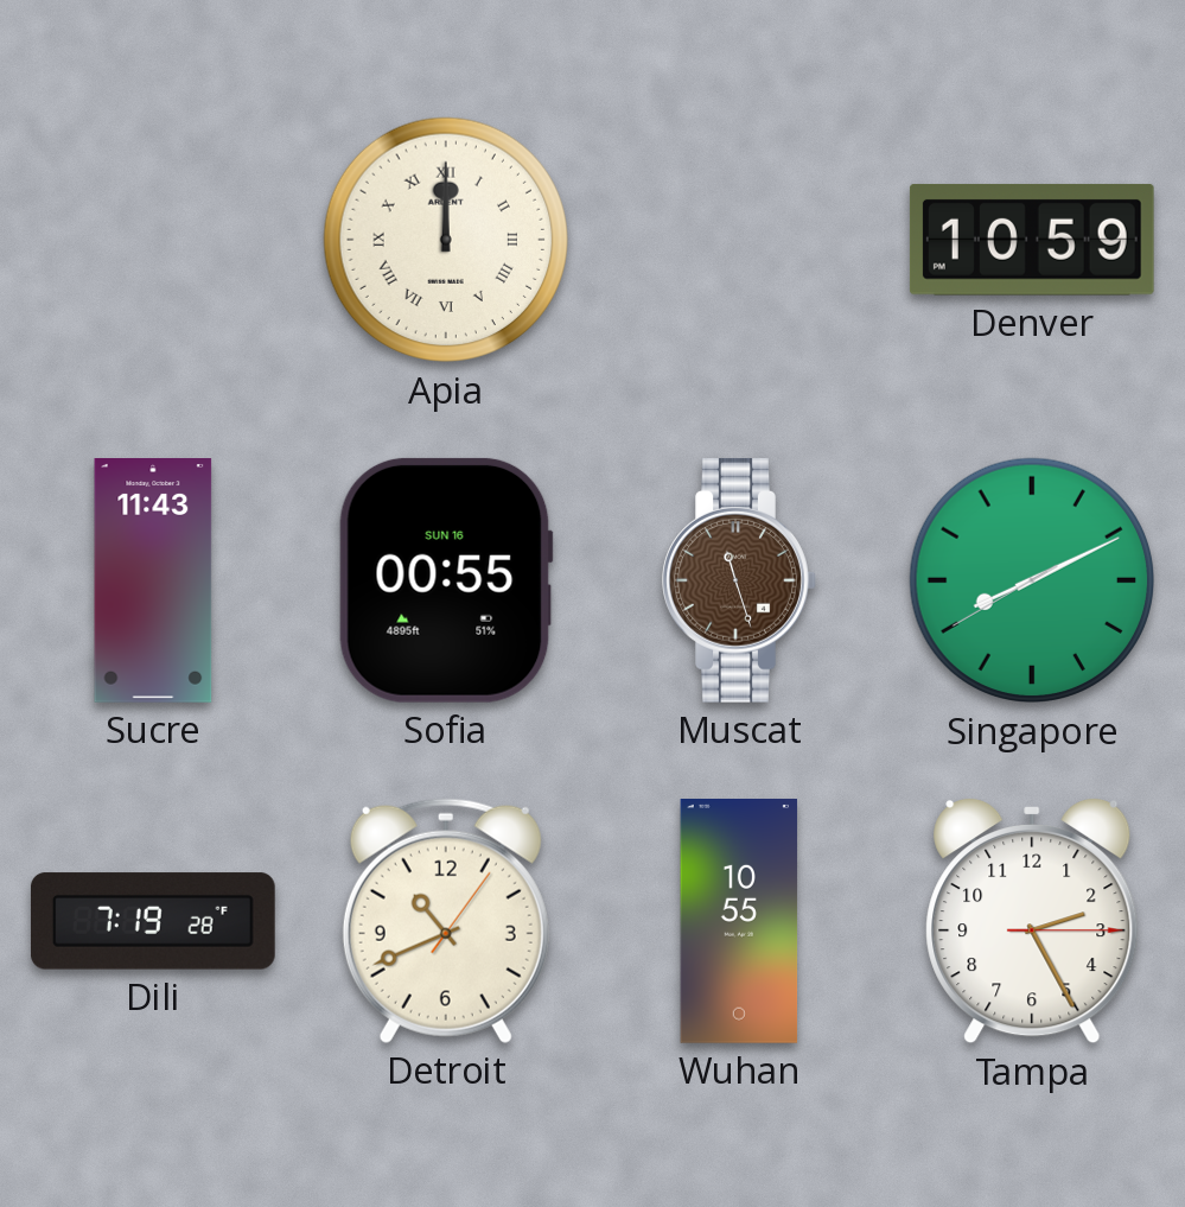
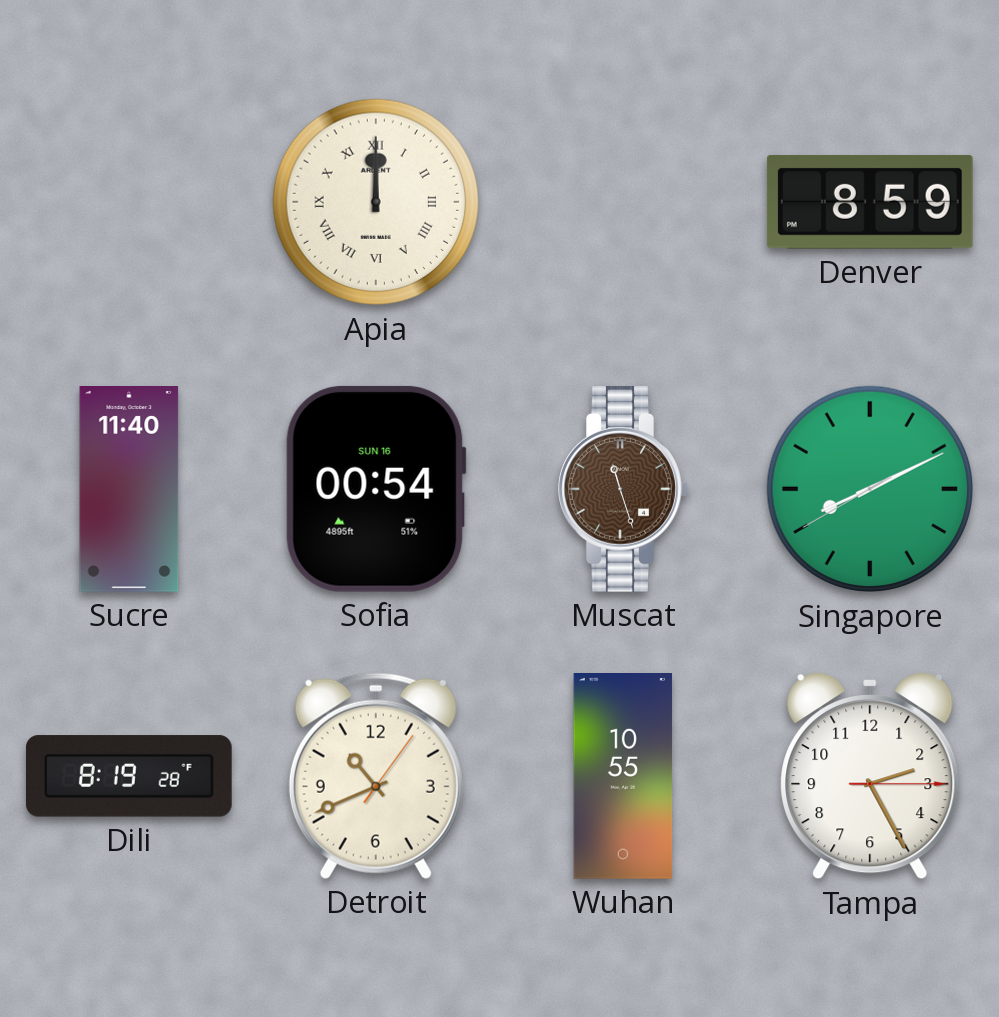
Denver: 10:59 -> 8:59 (870, 202)
Sucre: 11:43 -> 11:40 (129, 490)
Sofia: 00:55 -> 00:54 (376, 489)
Dili: 7:19 -> 8:19 (129, 776)
